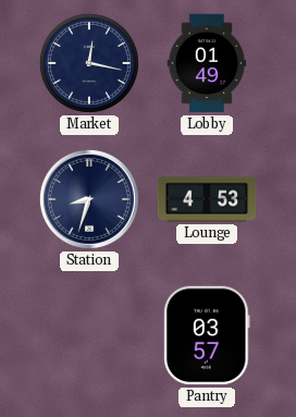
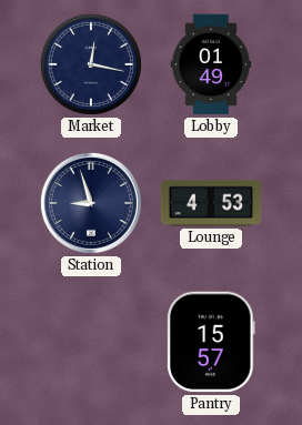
Station: 8:33 -> 8:57 (91, 203)
Pantry: 03:57 -> 15:57 (211, 342)
